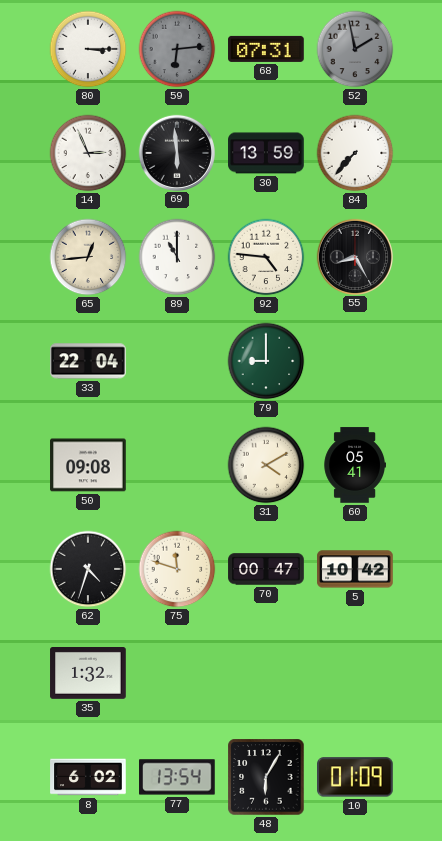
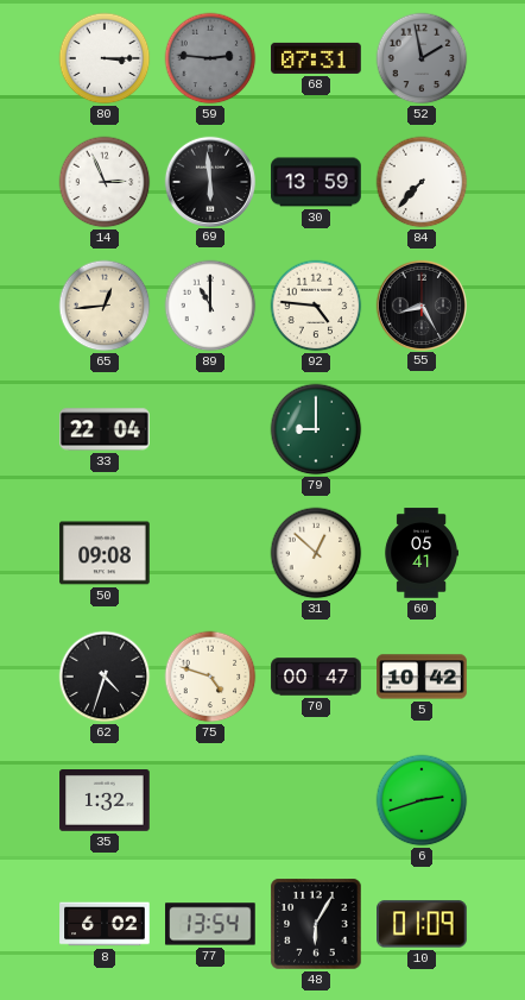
59: 6:14 -> 2:46 (210, 58)
31: 4:10 -> 12:52 (316, 553)
75: 11:48 -> 4:48 (210, 677)
6: none -> 2:42 (422, 800)
